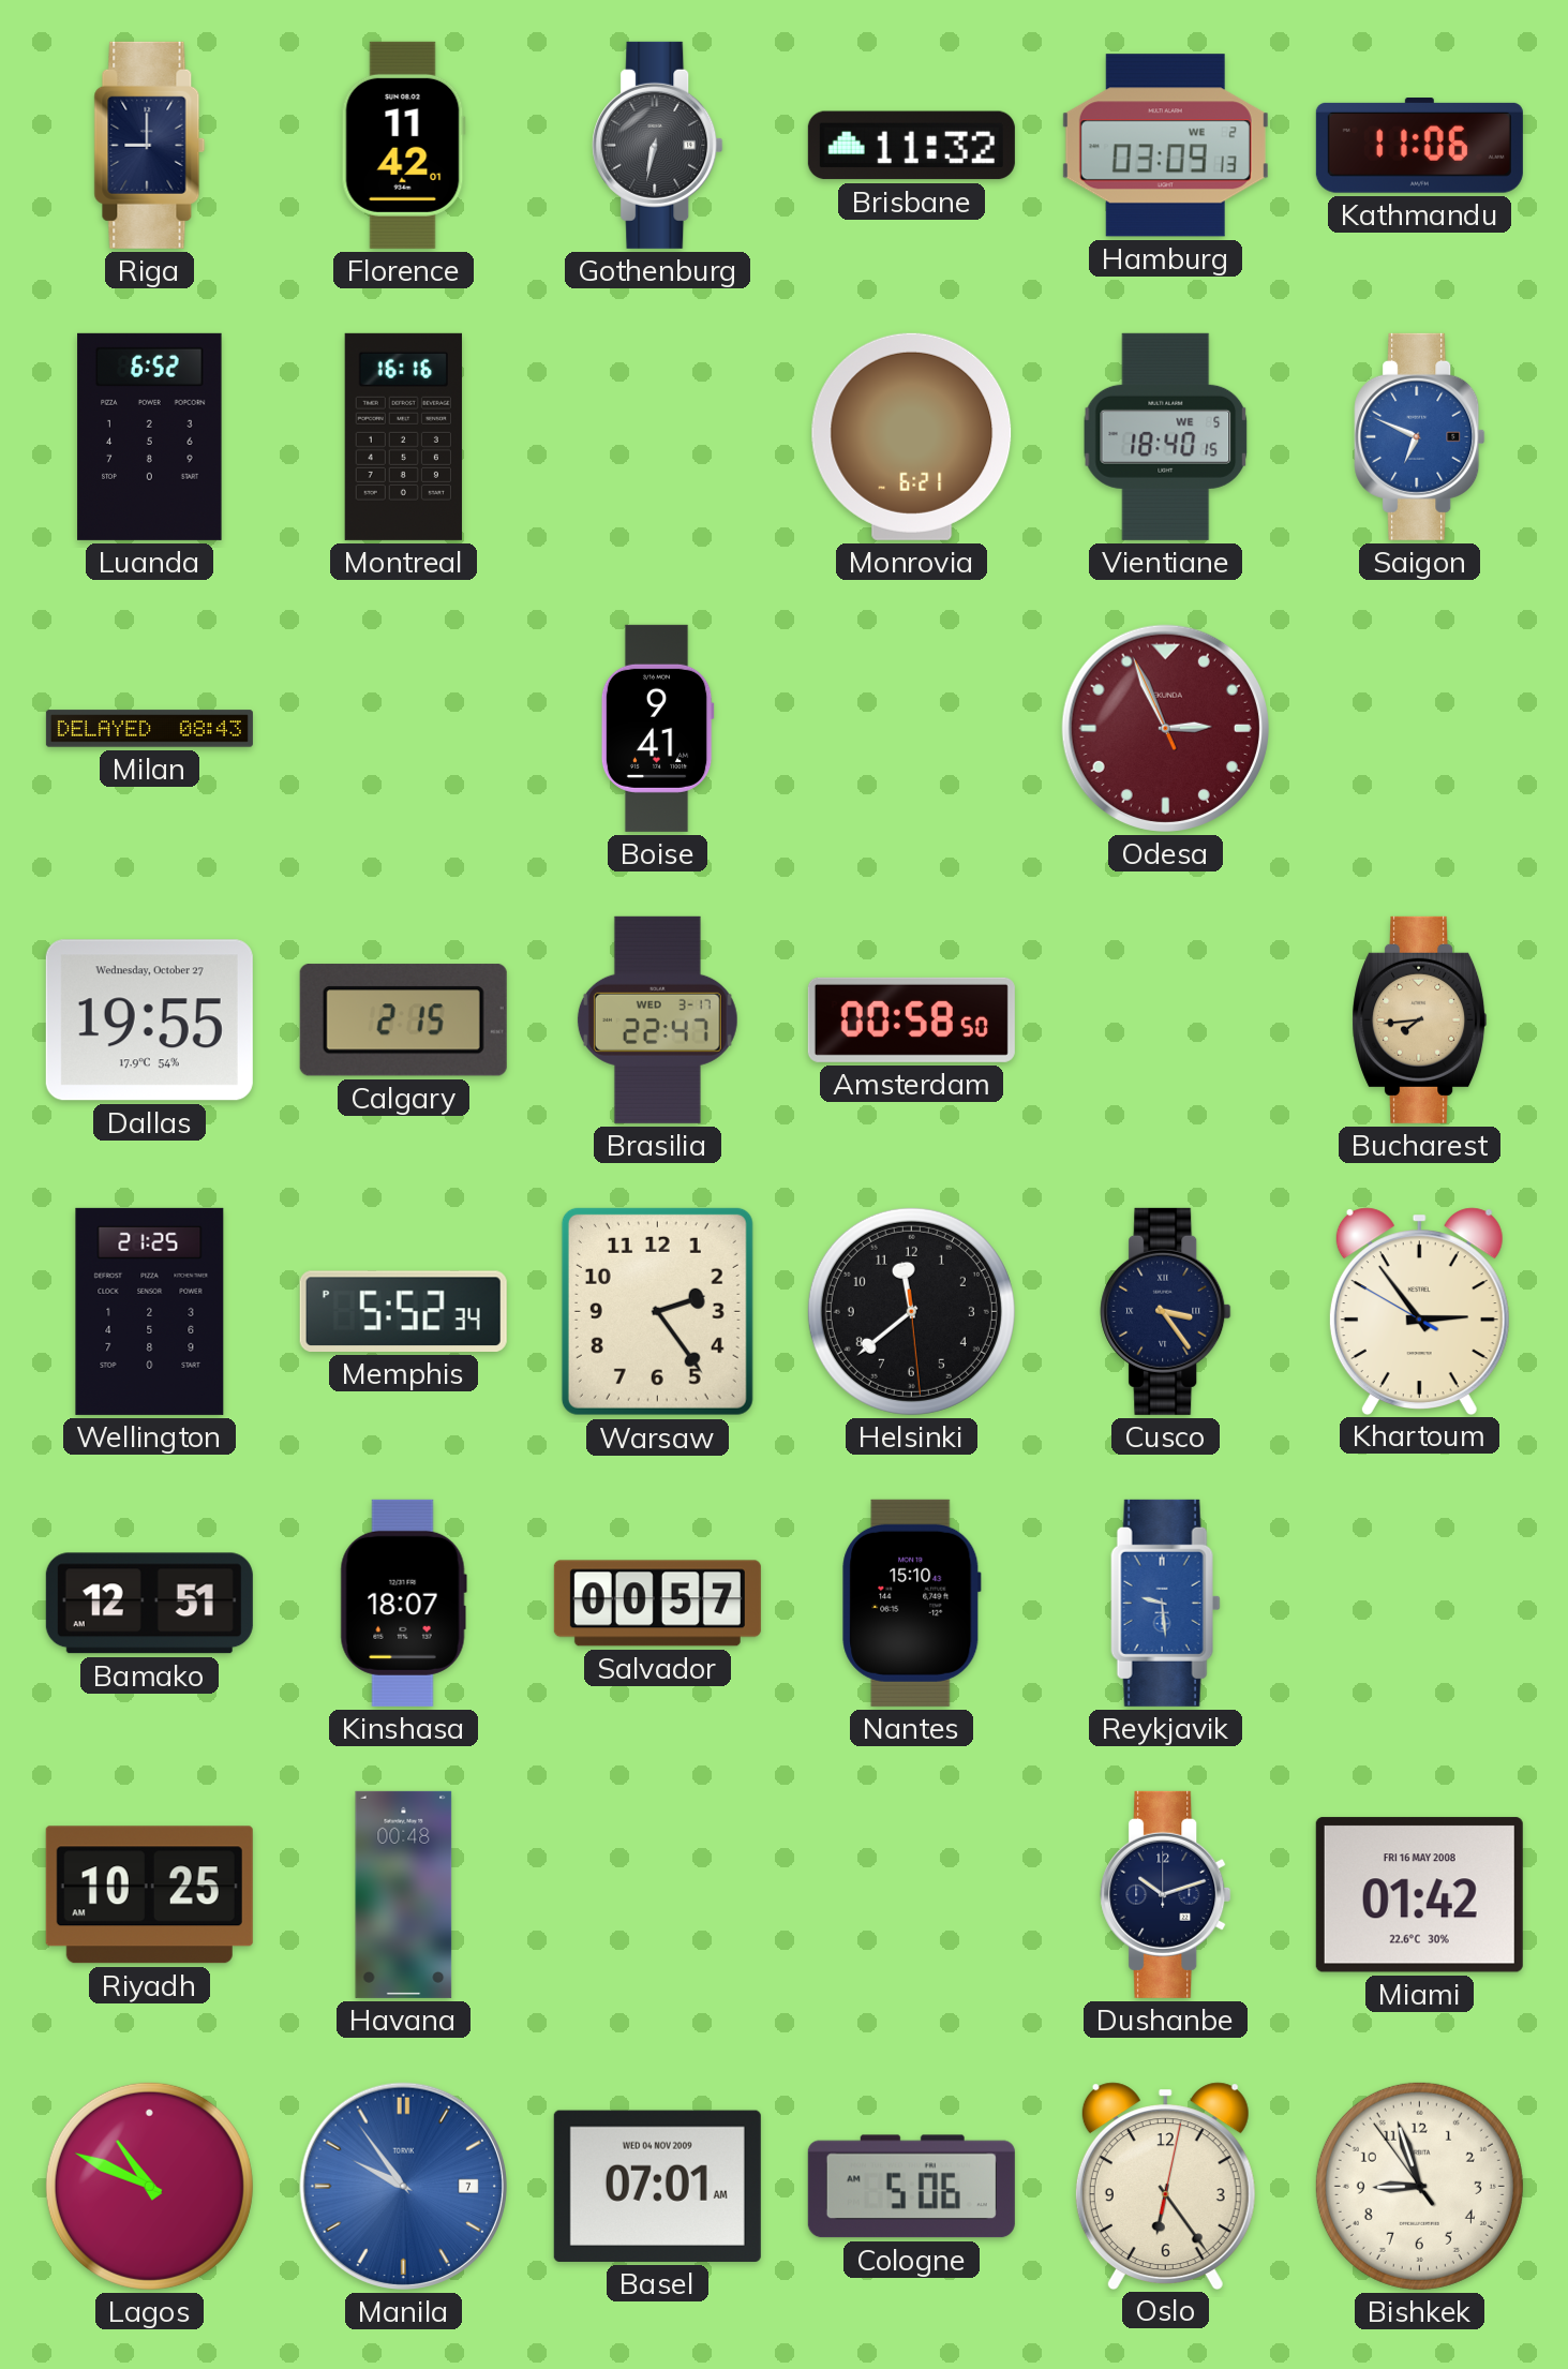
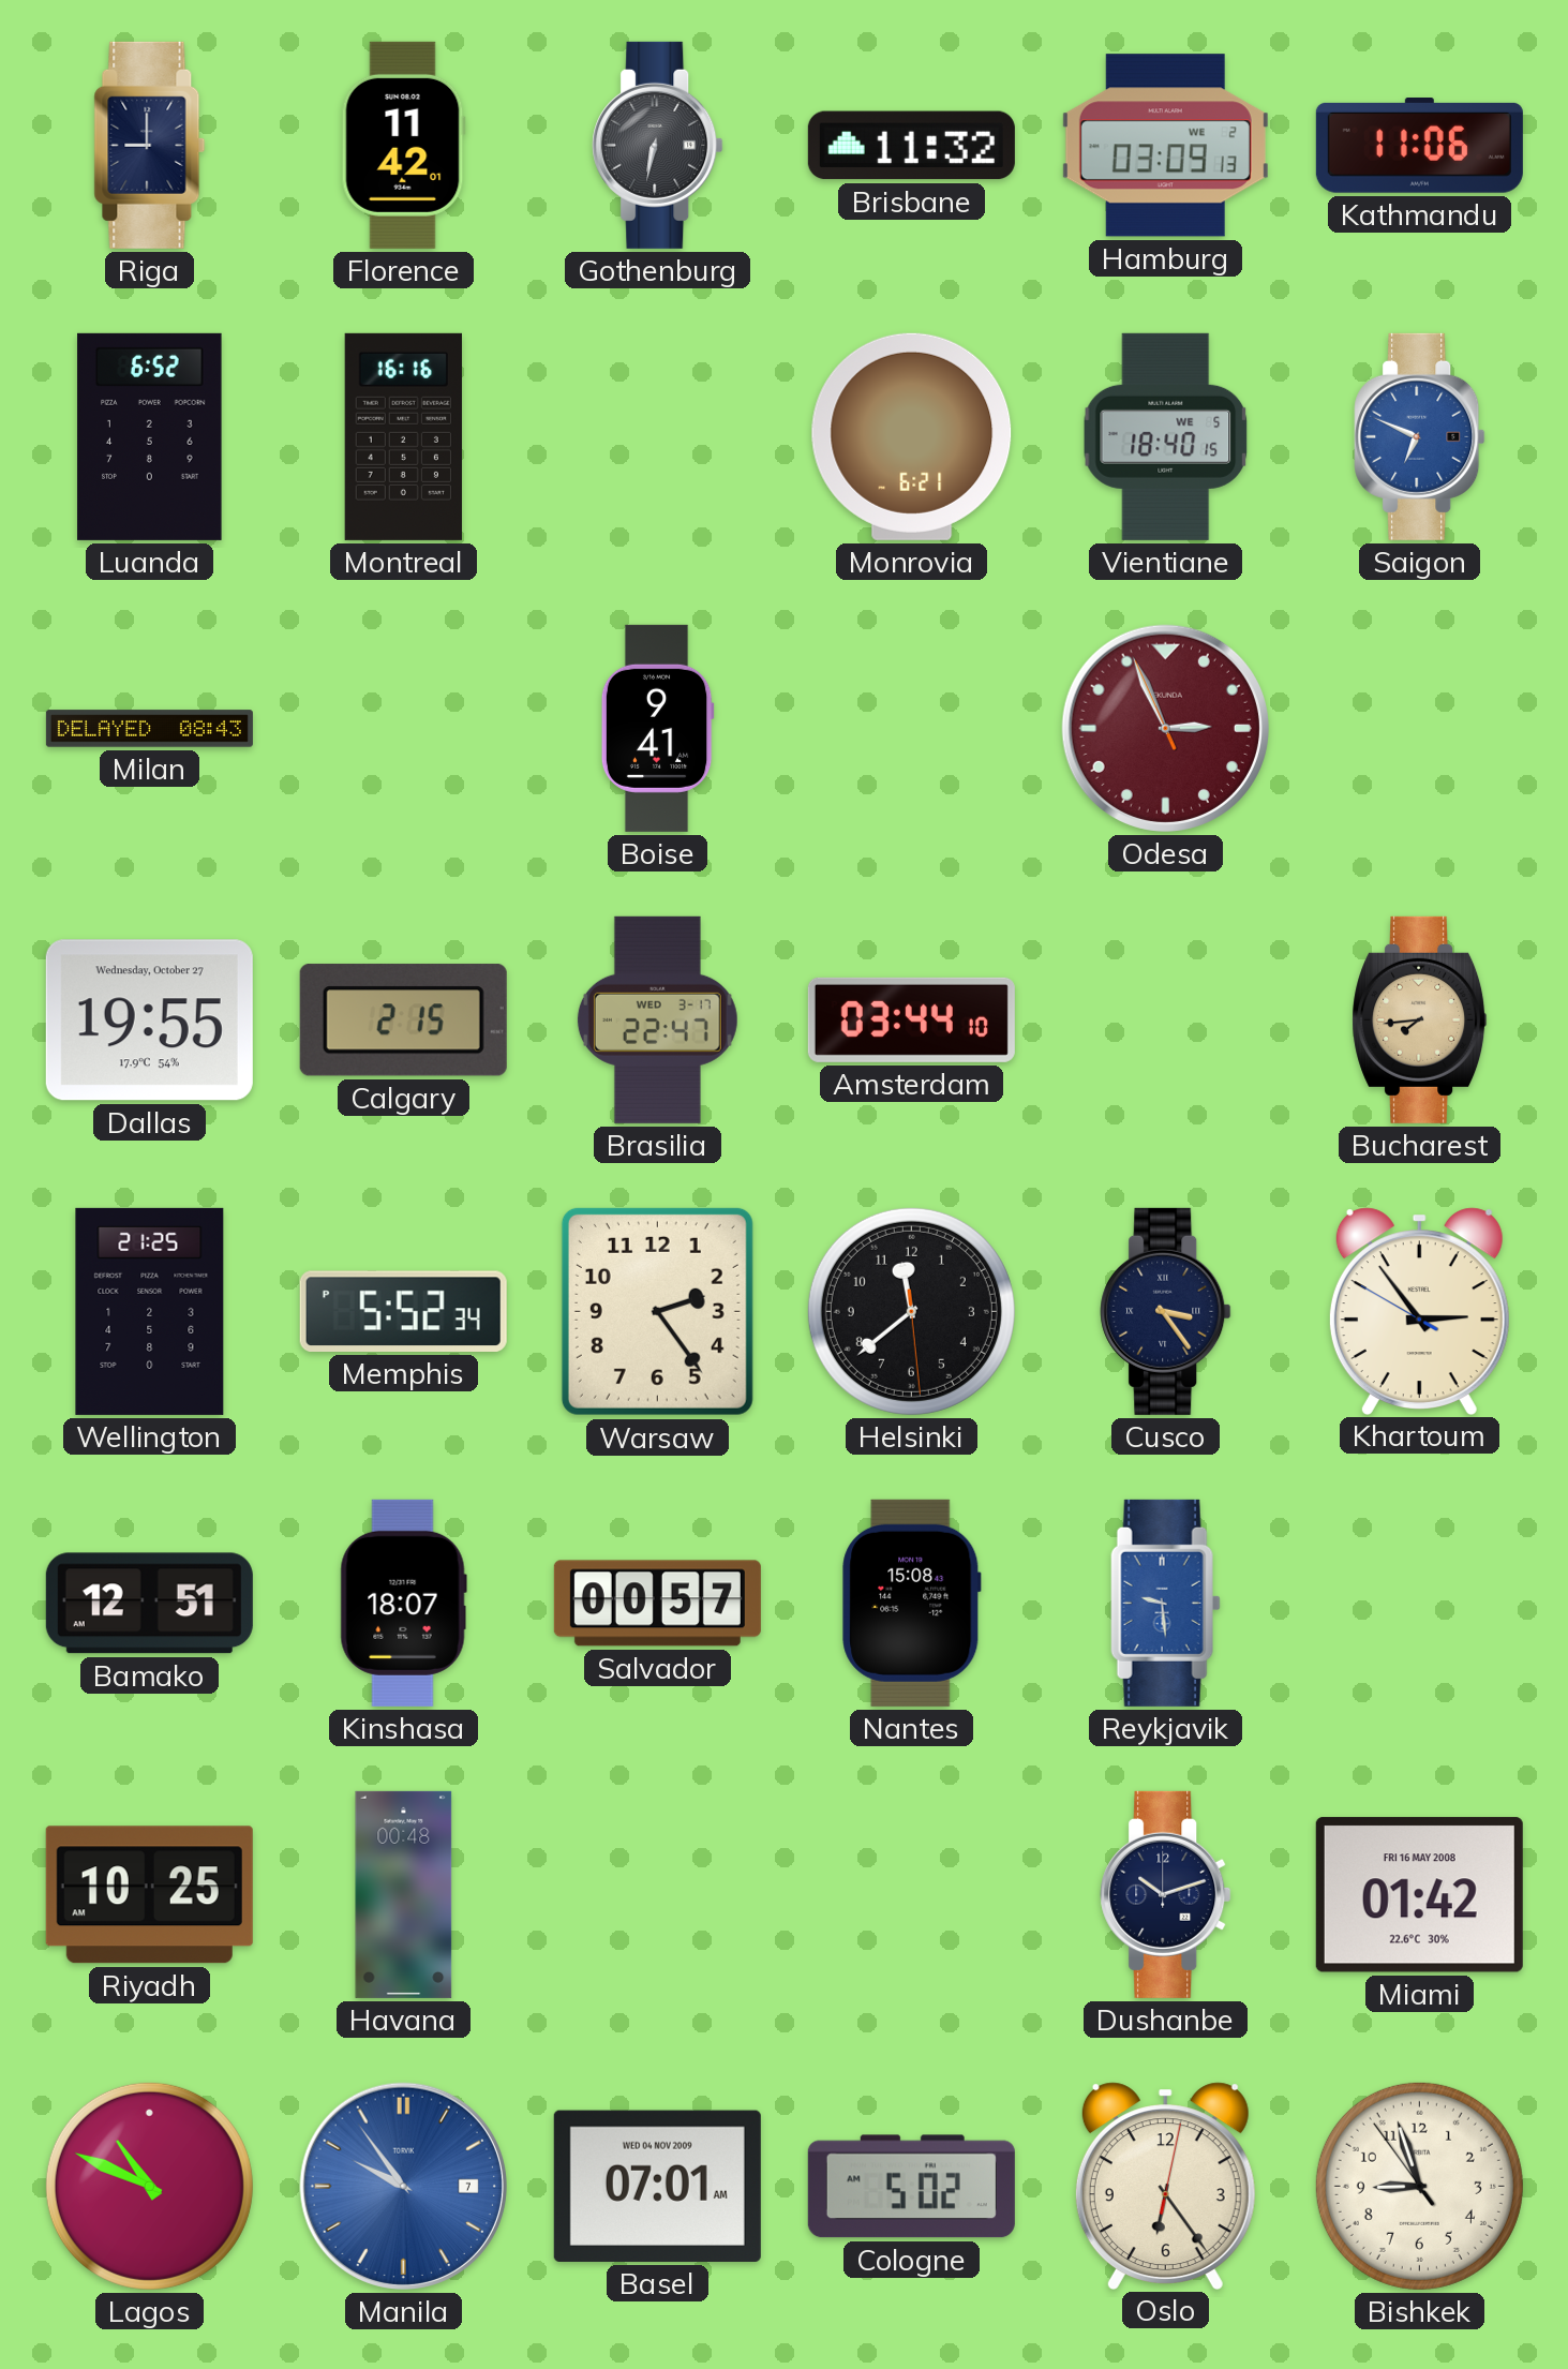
Amsterdam: 00:58 -> 03:44 (911, 1019)
Nantes: 15:10 -> 15:08 (912, 1603)
Cologne: 5:06 -> 5:02 (911, 2187)
